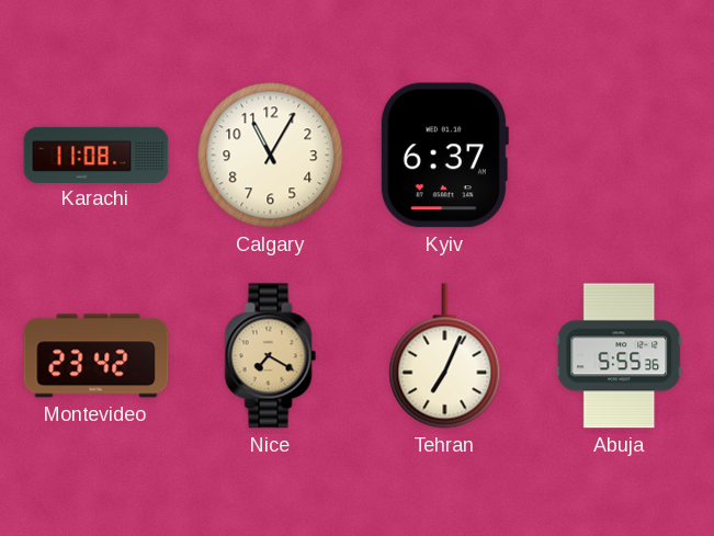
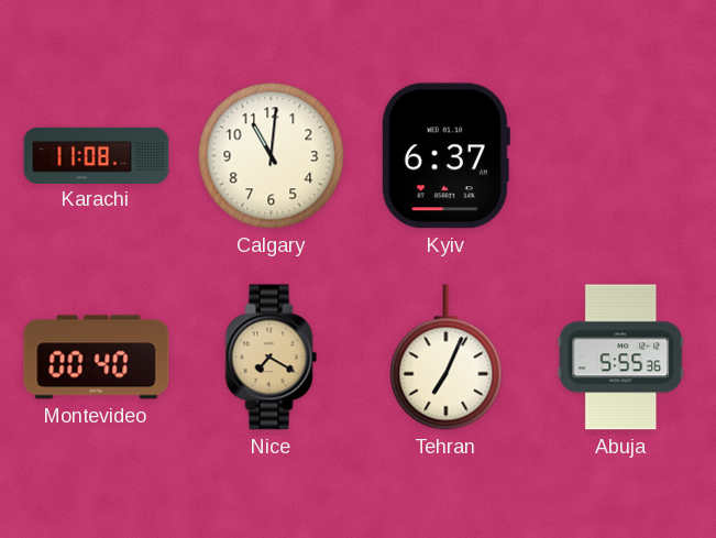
Calgary: 11:05 -> 11:01 (272, 156)
Montevideo: 23:42 -> 00:40 (97, 358)
